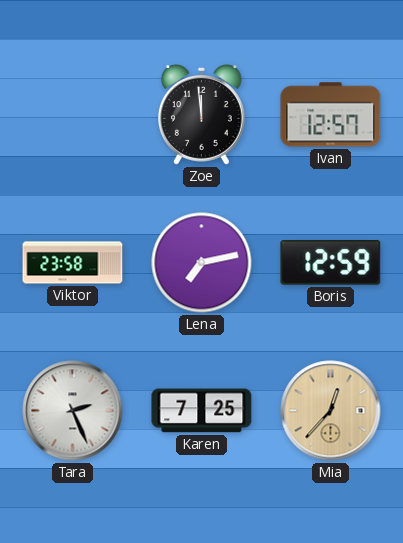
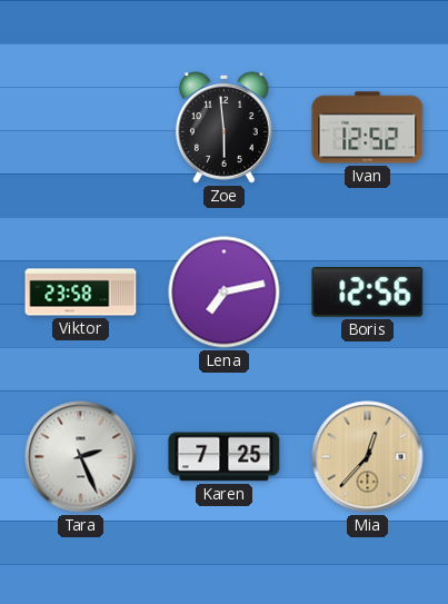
Zoe: 11:59 -> 5:59 (223, 128)
Ivan: 12:57 -> 12:52 (368, 128)
Boris: 12:59 -> 12:56 (368, 293)
